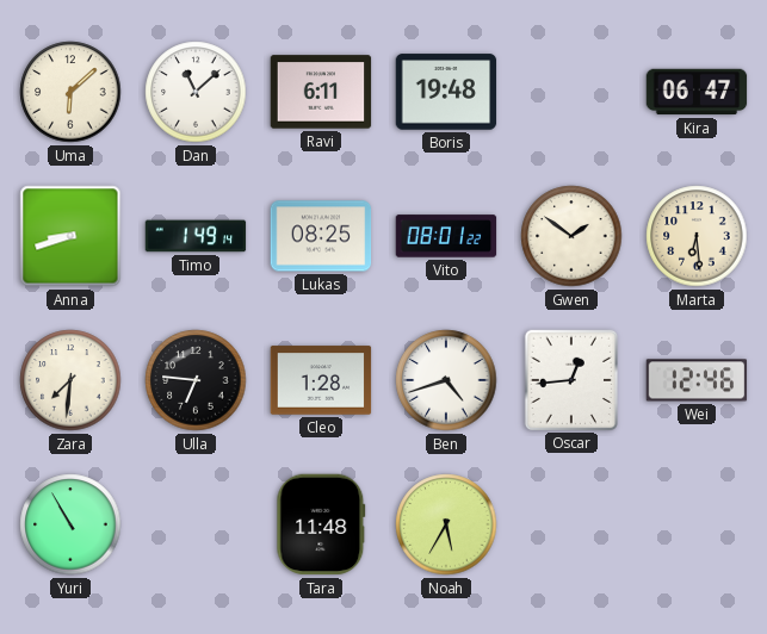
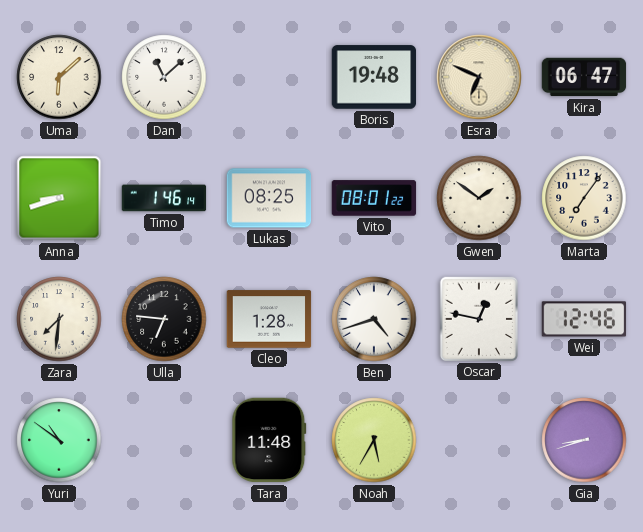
Ravi: 6:11 -> none (321, 92)
Esra: none -> 6:49 (479, 77)
Timo: 1:49 -> 1:46 (164, 198)
Marta: 6:29 -> 7:06 (584, 198)
Oscar: 12:44 -> 12:47 (478, 318)
Yuri: 10:55 -> 10:51 (59, 440)
Gia: none -> 8:42 (584, 440)
